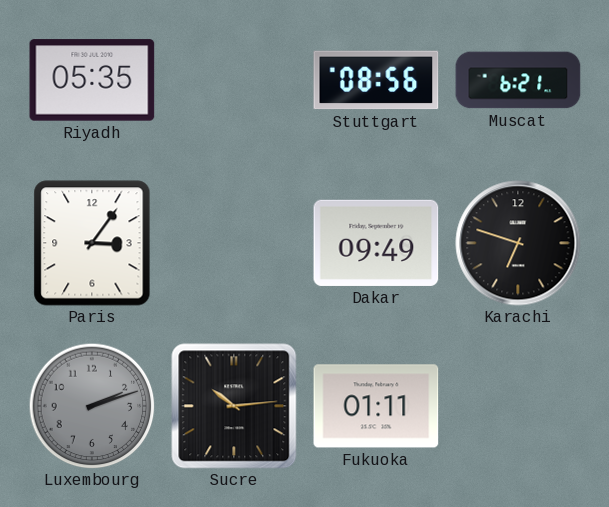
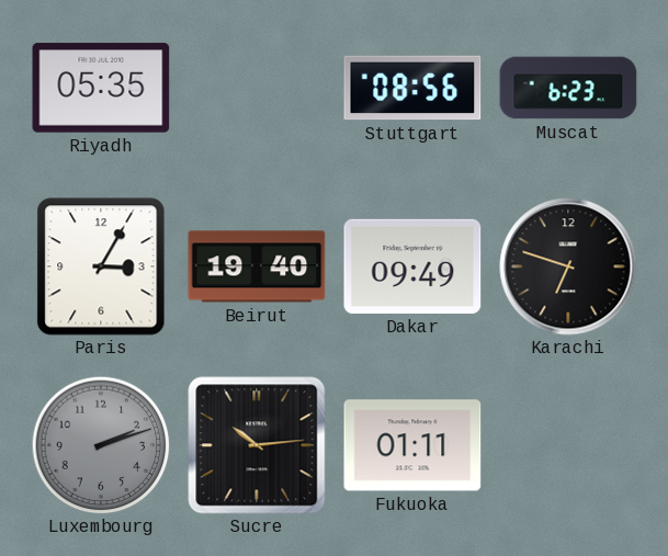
Muscat: 6:21 -> 6:23 (568, 88)
Paris: 3:06 -> 3:05 (101, 266)
Beirut: none -> 19:40 (257, 266)
